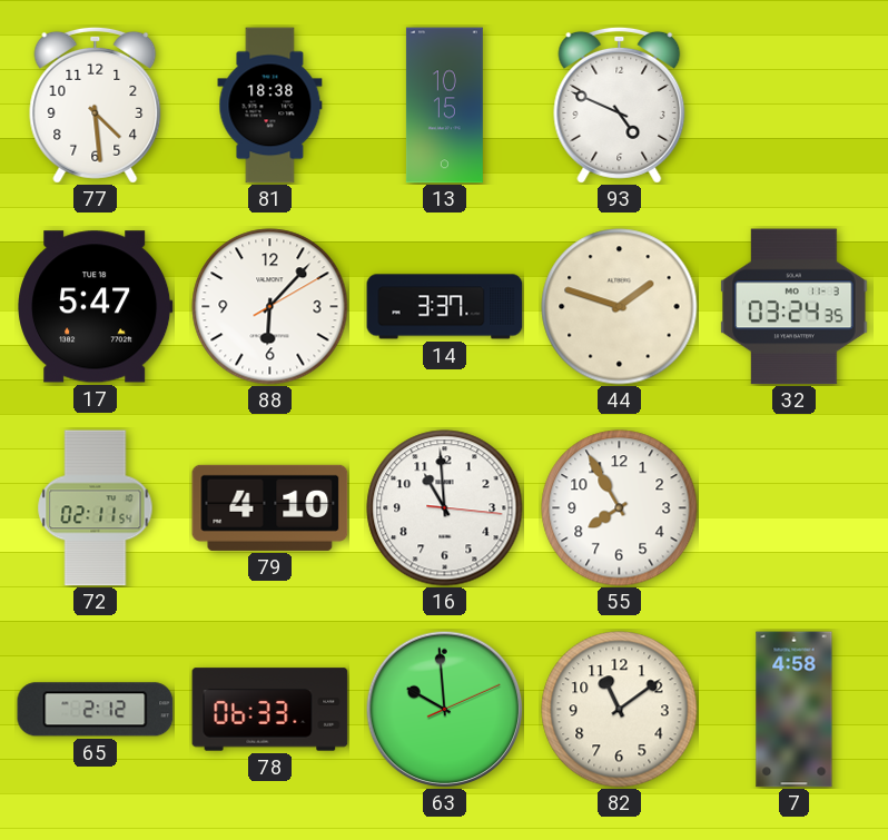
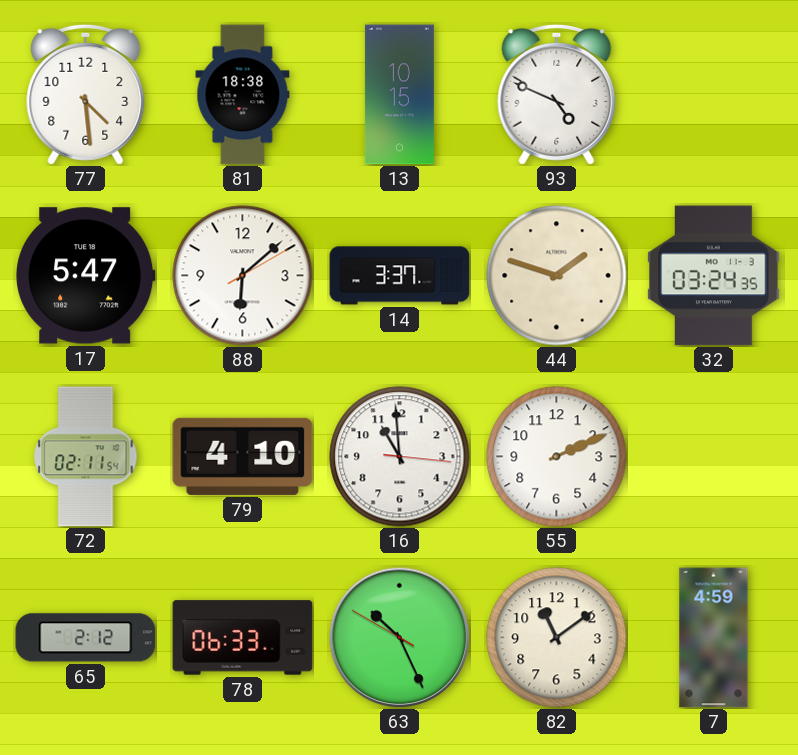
88: 6:07 -> 6:08 (243, 276)
55: 7:55 -> 2:11 (557, 457)
63: 9:59 -> 10:25 (399, 637)
7: 4:58 -> 4:59 (714, 638)
